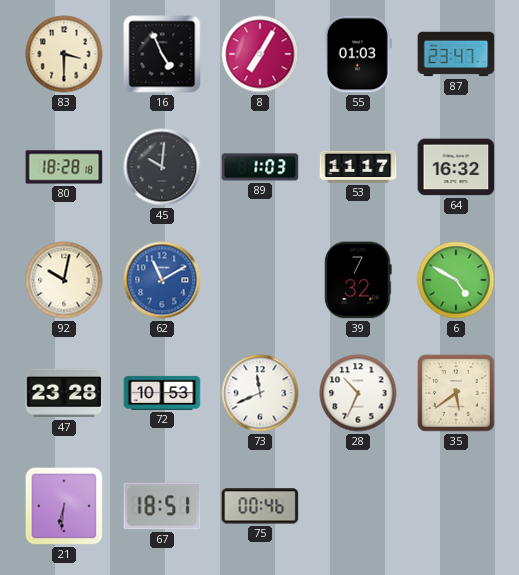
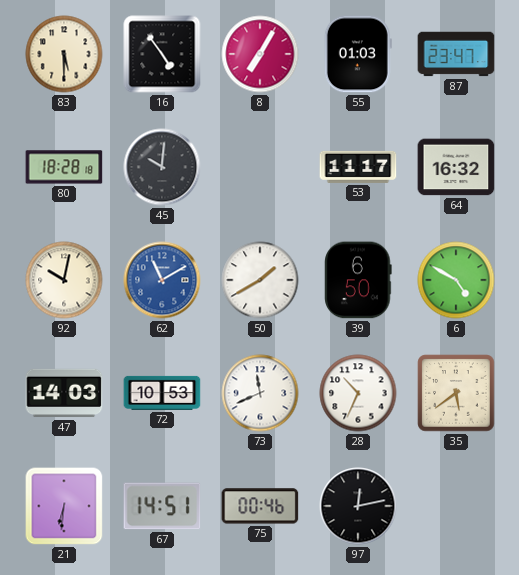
83: 3:30 -> 5:30 (64, 54)
16: 4:56 -> 4:54 (162, 54)
89: 1:03 -> none (260, 167)
50: none -> 1:40 (260, 280)
39: 7:32 -> 6:50 (358, 280)
47: 23:28 -> 14:03 (64, 393)
67: 18:51 -> 14:51 (162, 506)
97: none -> 12:13 (358, 506)
